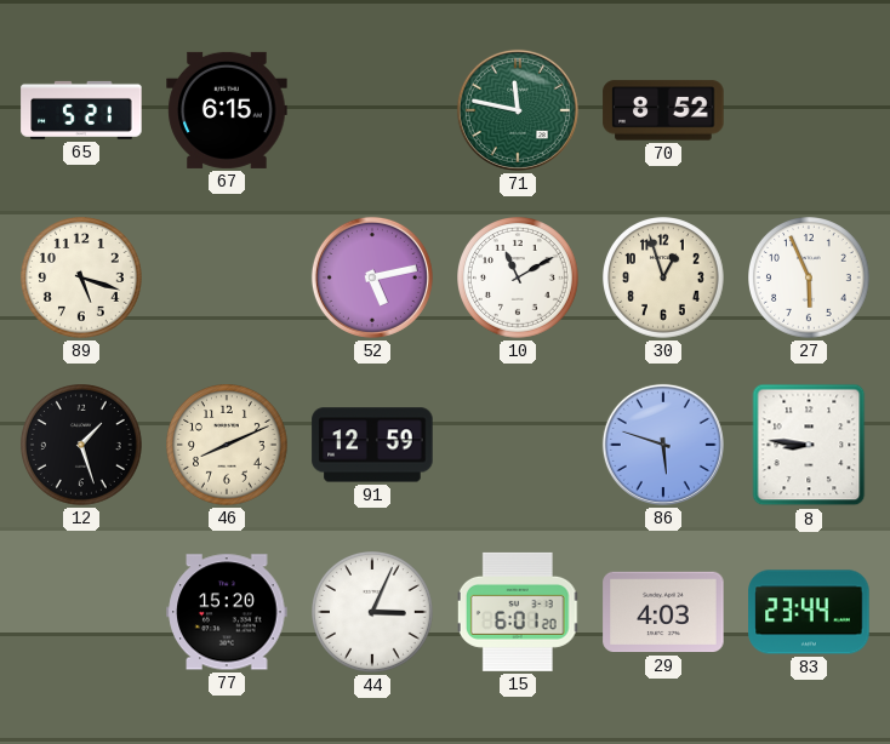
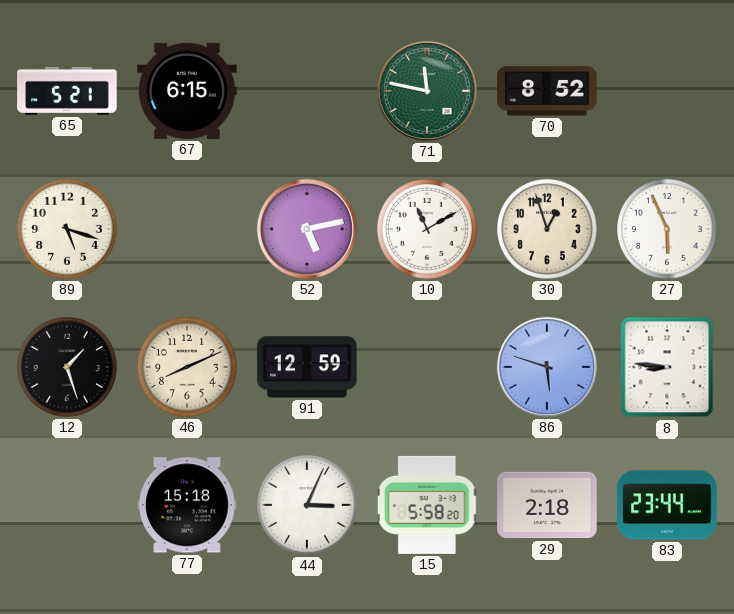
77: 15:20 -> 15:18 (187, 505)
15: 6:01 -> 5:58 (427, 505)
29: 4:03 -> 2:18 (547, 505)
